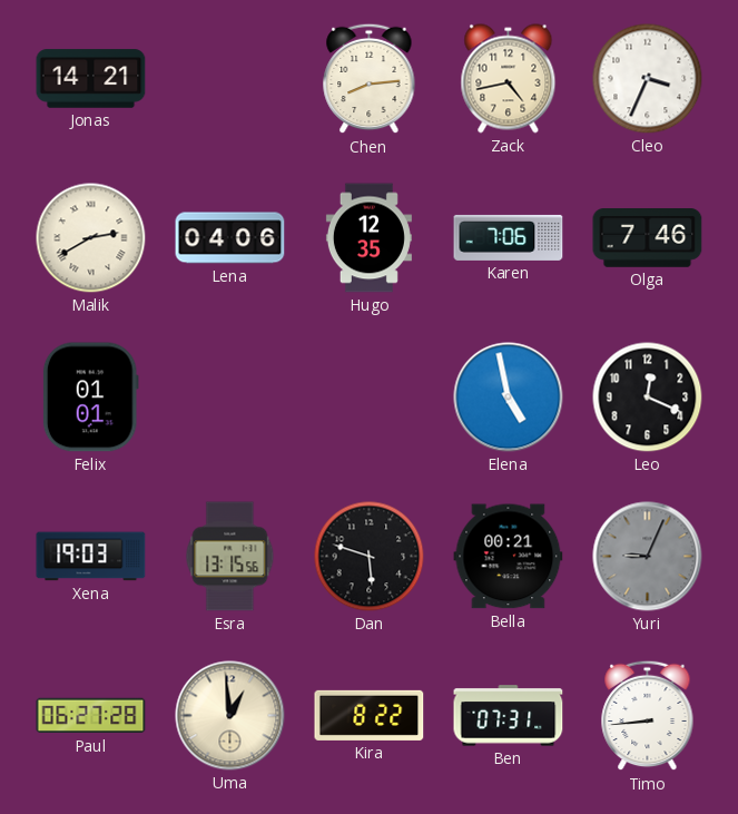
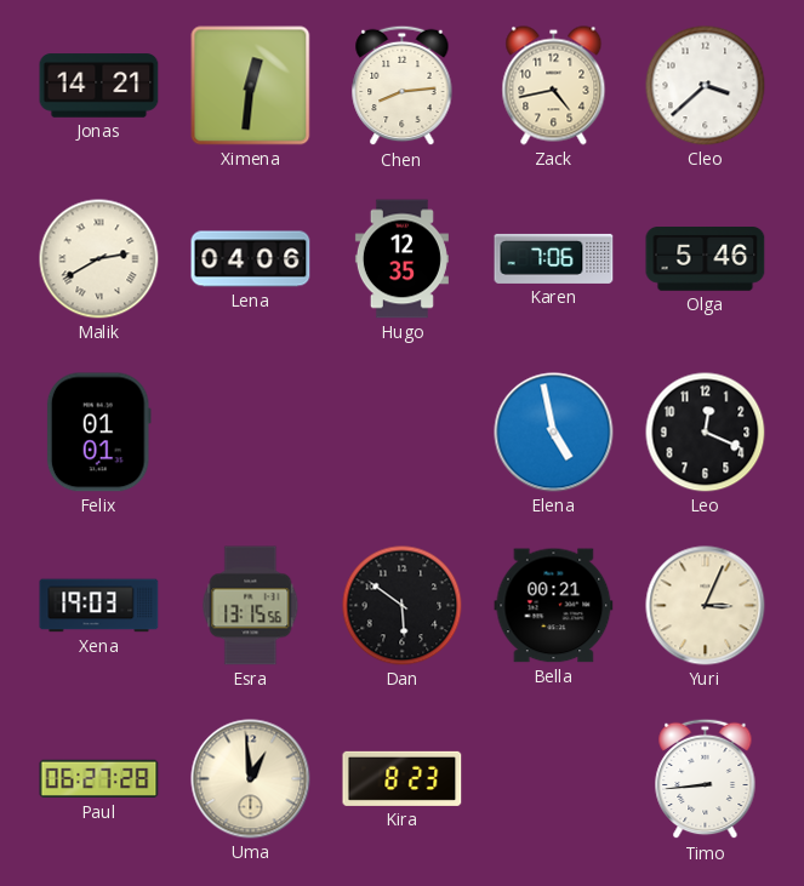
Ximena: none -> 12:31 (251, 86)
Cleo: 3:34 -> 3:38 (706, 86)
Olga: 7:46 -> 5:46 (706, 259)
Dan: 5:48 -> 5:51 (403, 606)
Yuri: 9:04 -> 3:04 (706, 606)
Yuri dial: grey -> cream (706, 606)
Kira: 8:22 -> 8:23 (403, 778)
Ben: 07:31 -> none (509, 716)
